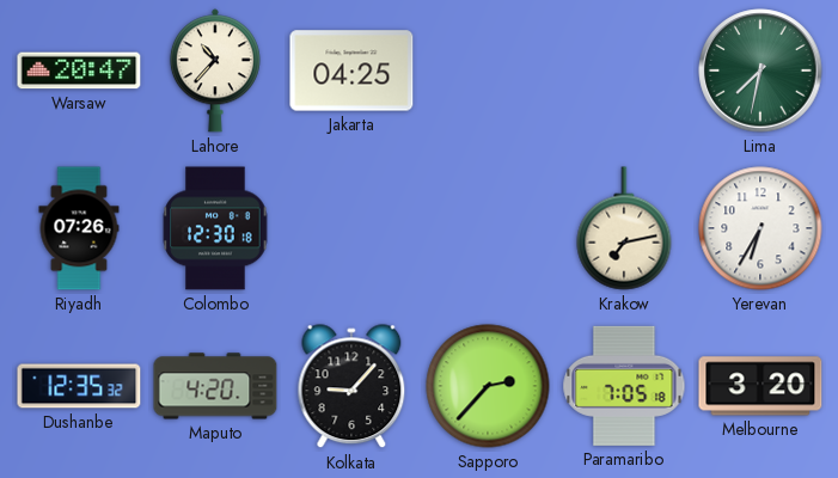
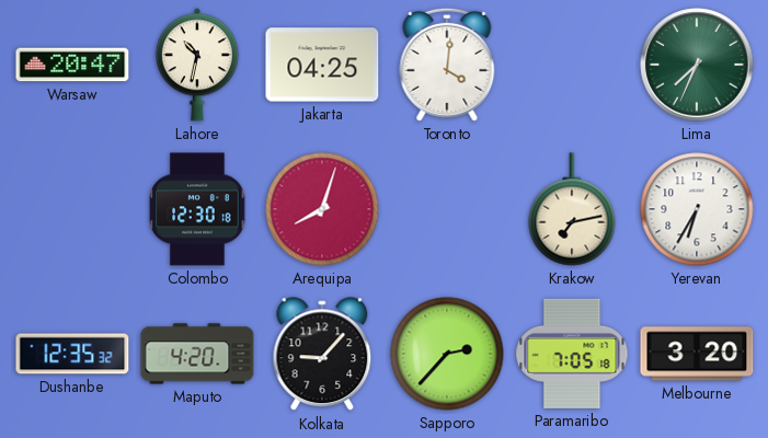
Lahore: 10:37 -> 10:32 (197, 65)
Toronto: none -> 4:01 (447, 65)
Lima: 7:32 -> 7:34 (697, 65)
Riyadh: 07:26 -> none (79, 228)
Arequipa: none -> 8:03 (322, 209)
